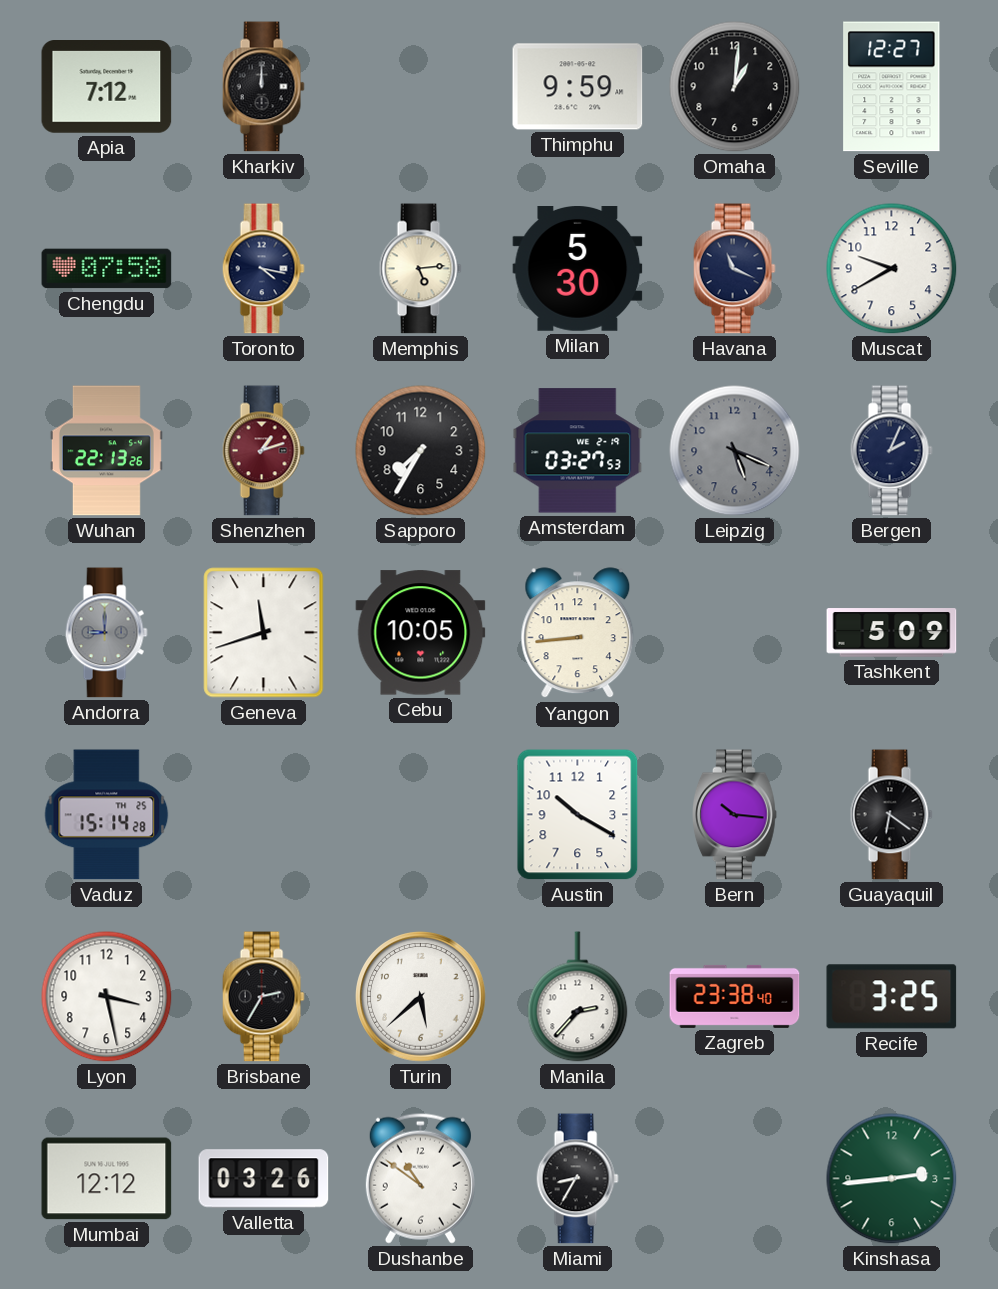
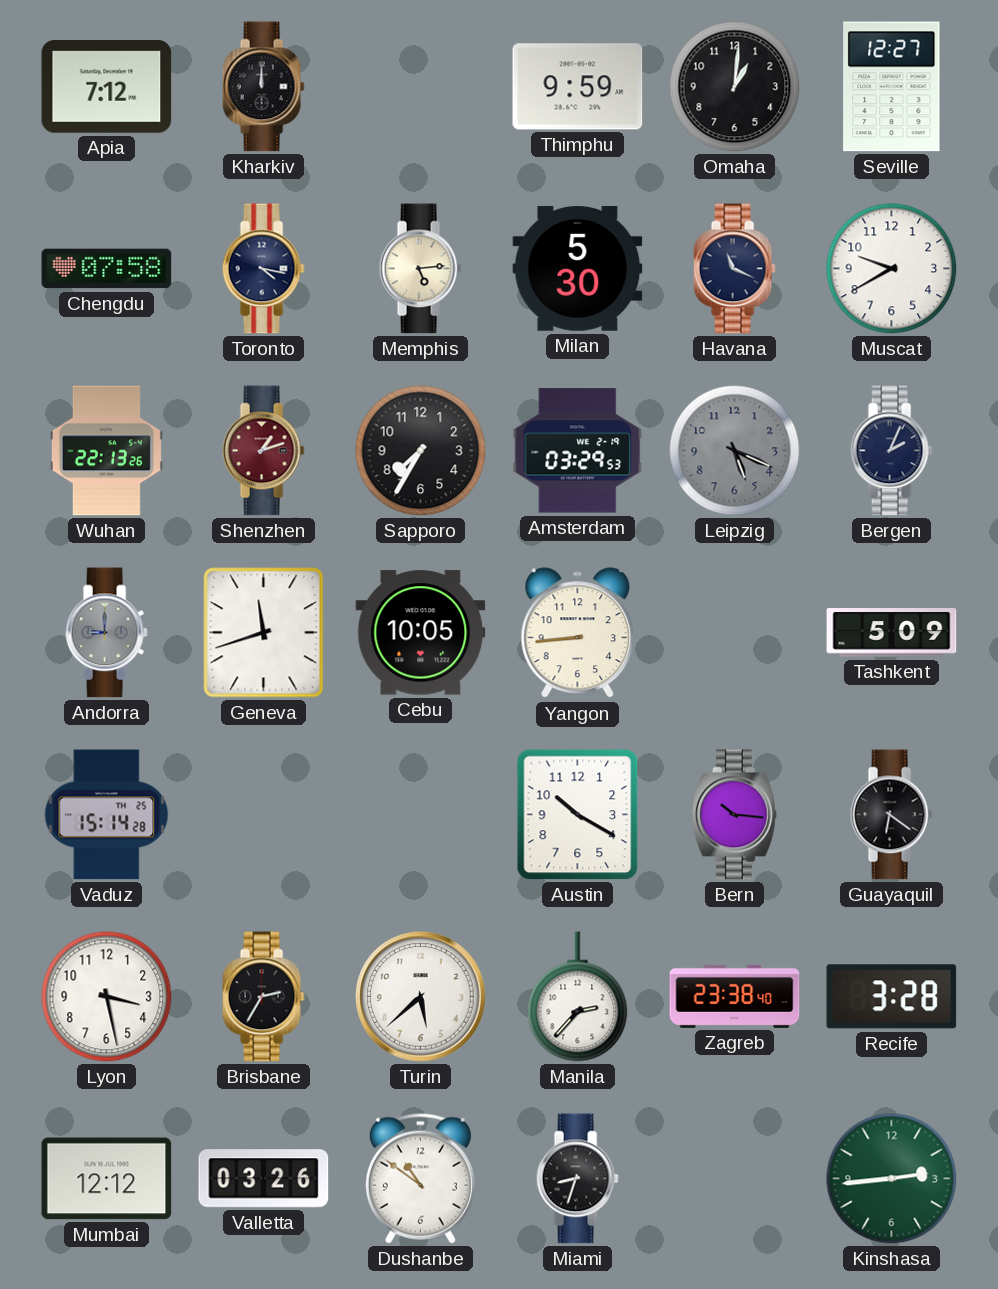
Amsterdam: 03:27 -> 03:29 (578, 451)
Recife: 3:25 -> 3:28 (892, 997)
Miami: 8:35 -> 8:33 (577, 1179)
